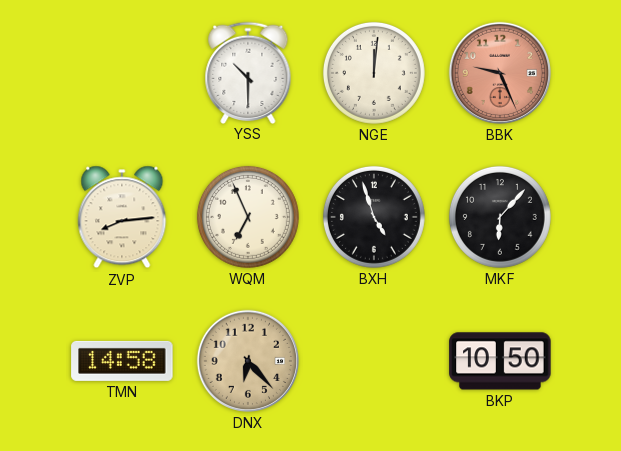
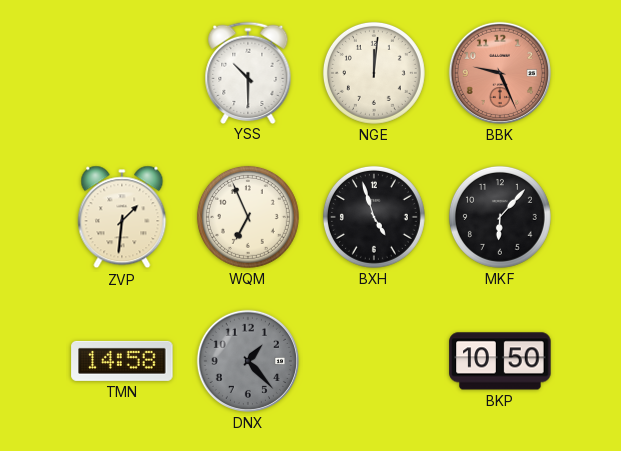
ZVP: 8:14 -> 1:31 (122, 217)
DNX: 6:23 -> 1:23 (248, 361)
DNX dial: champagne -> grey (248, 361)
